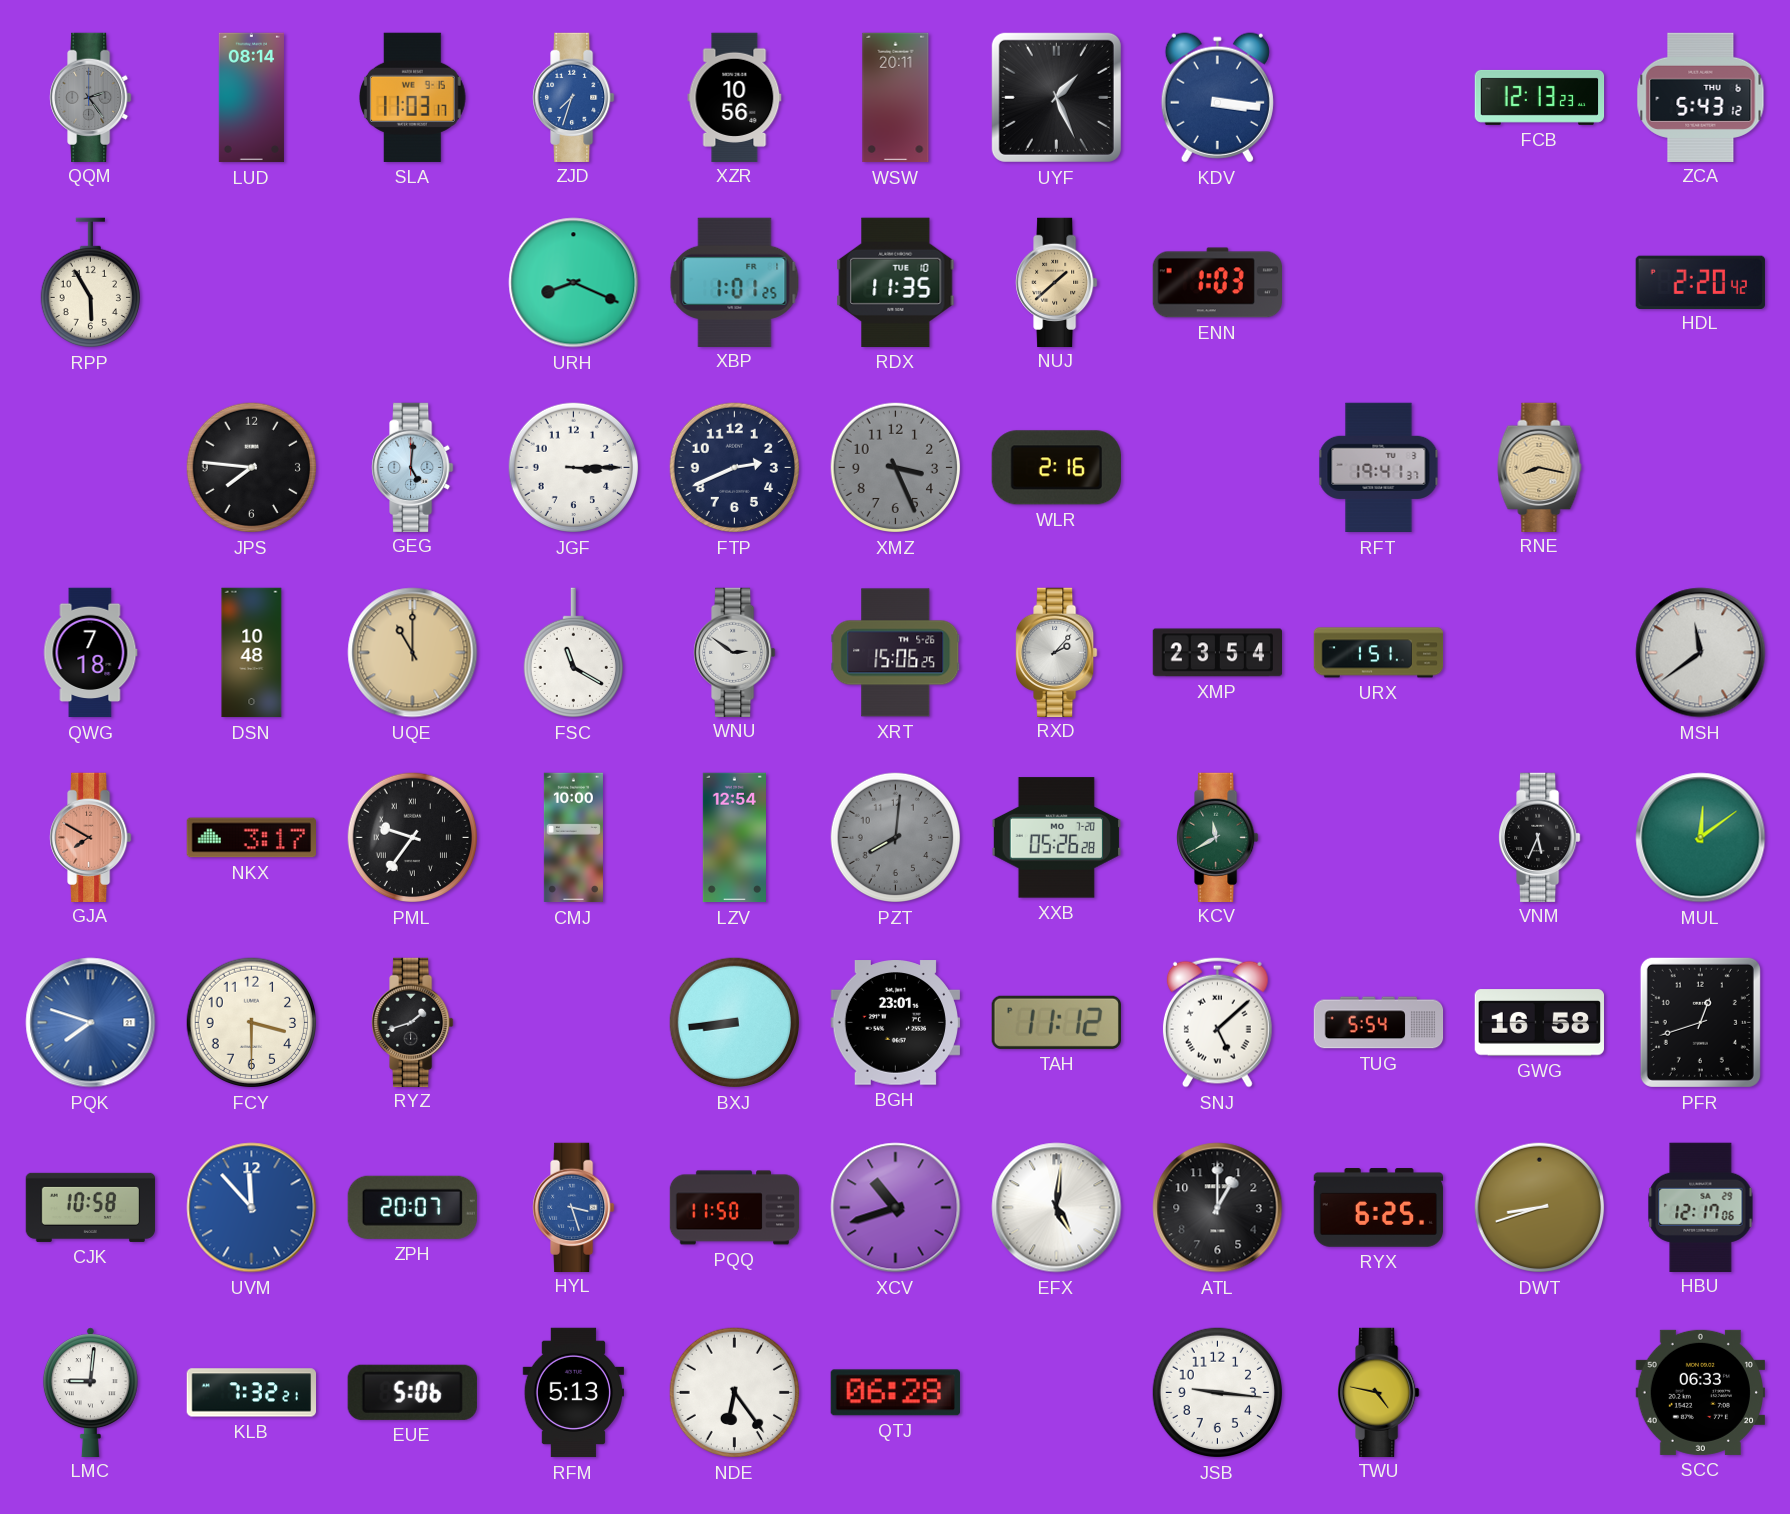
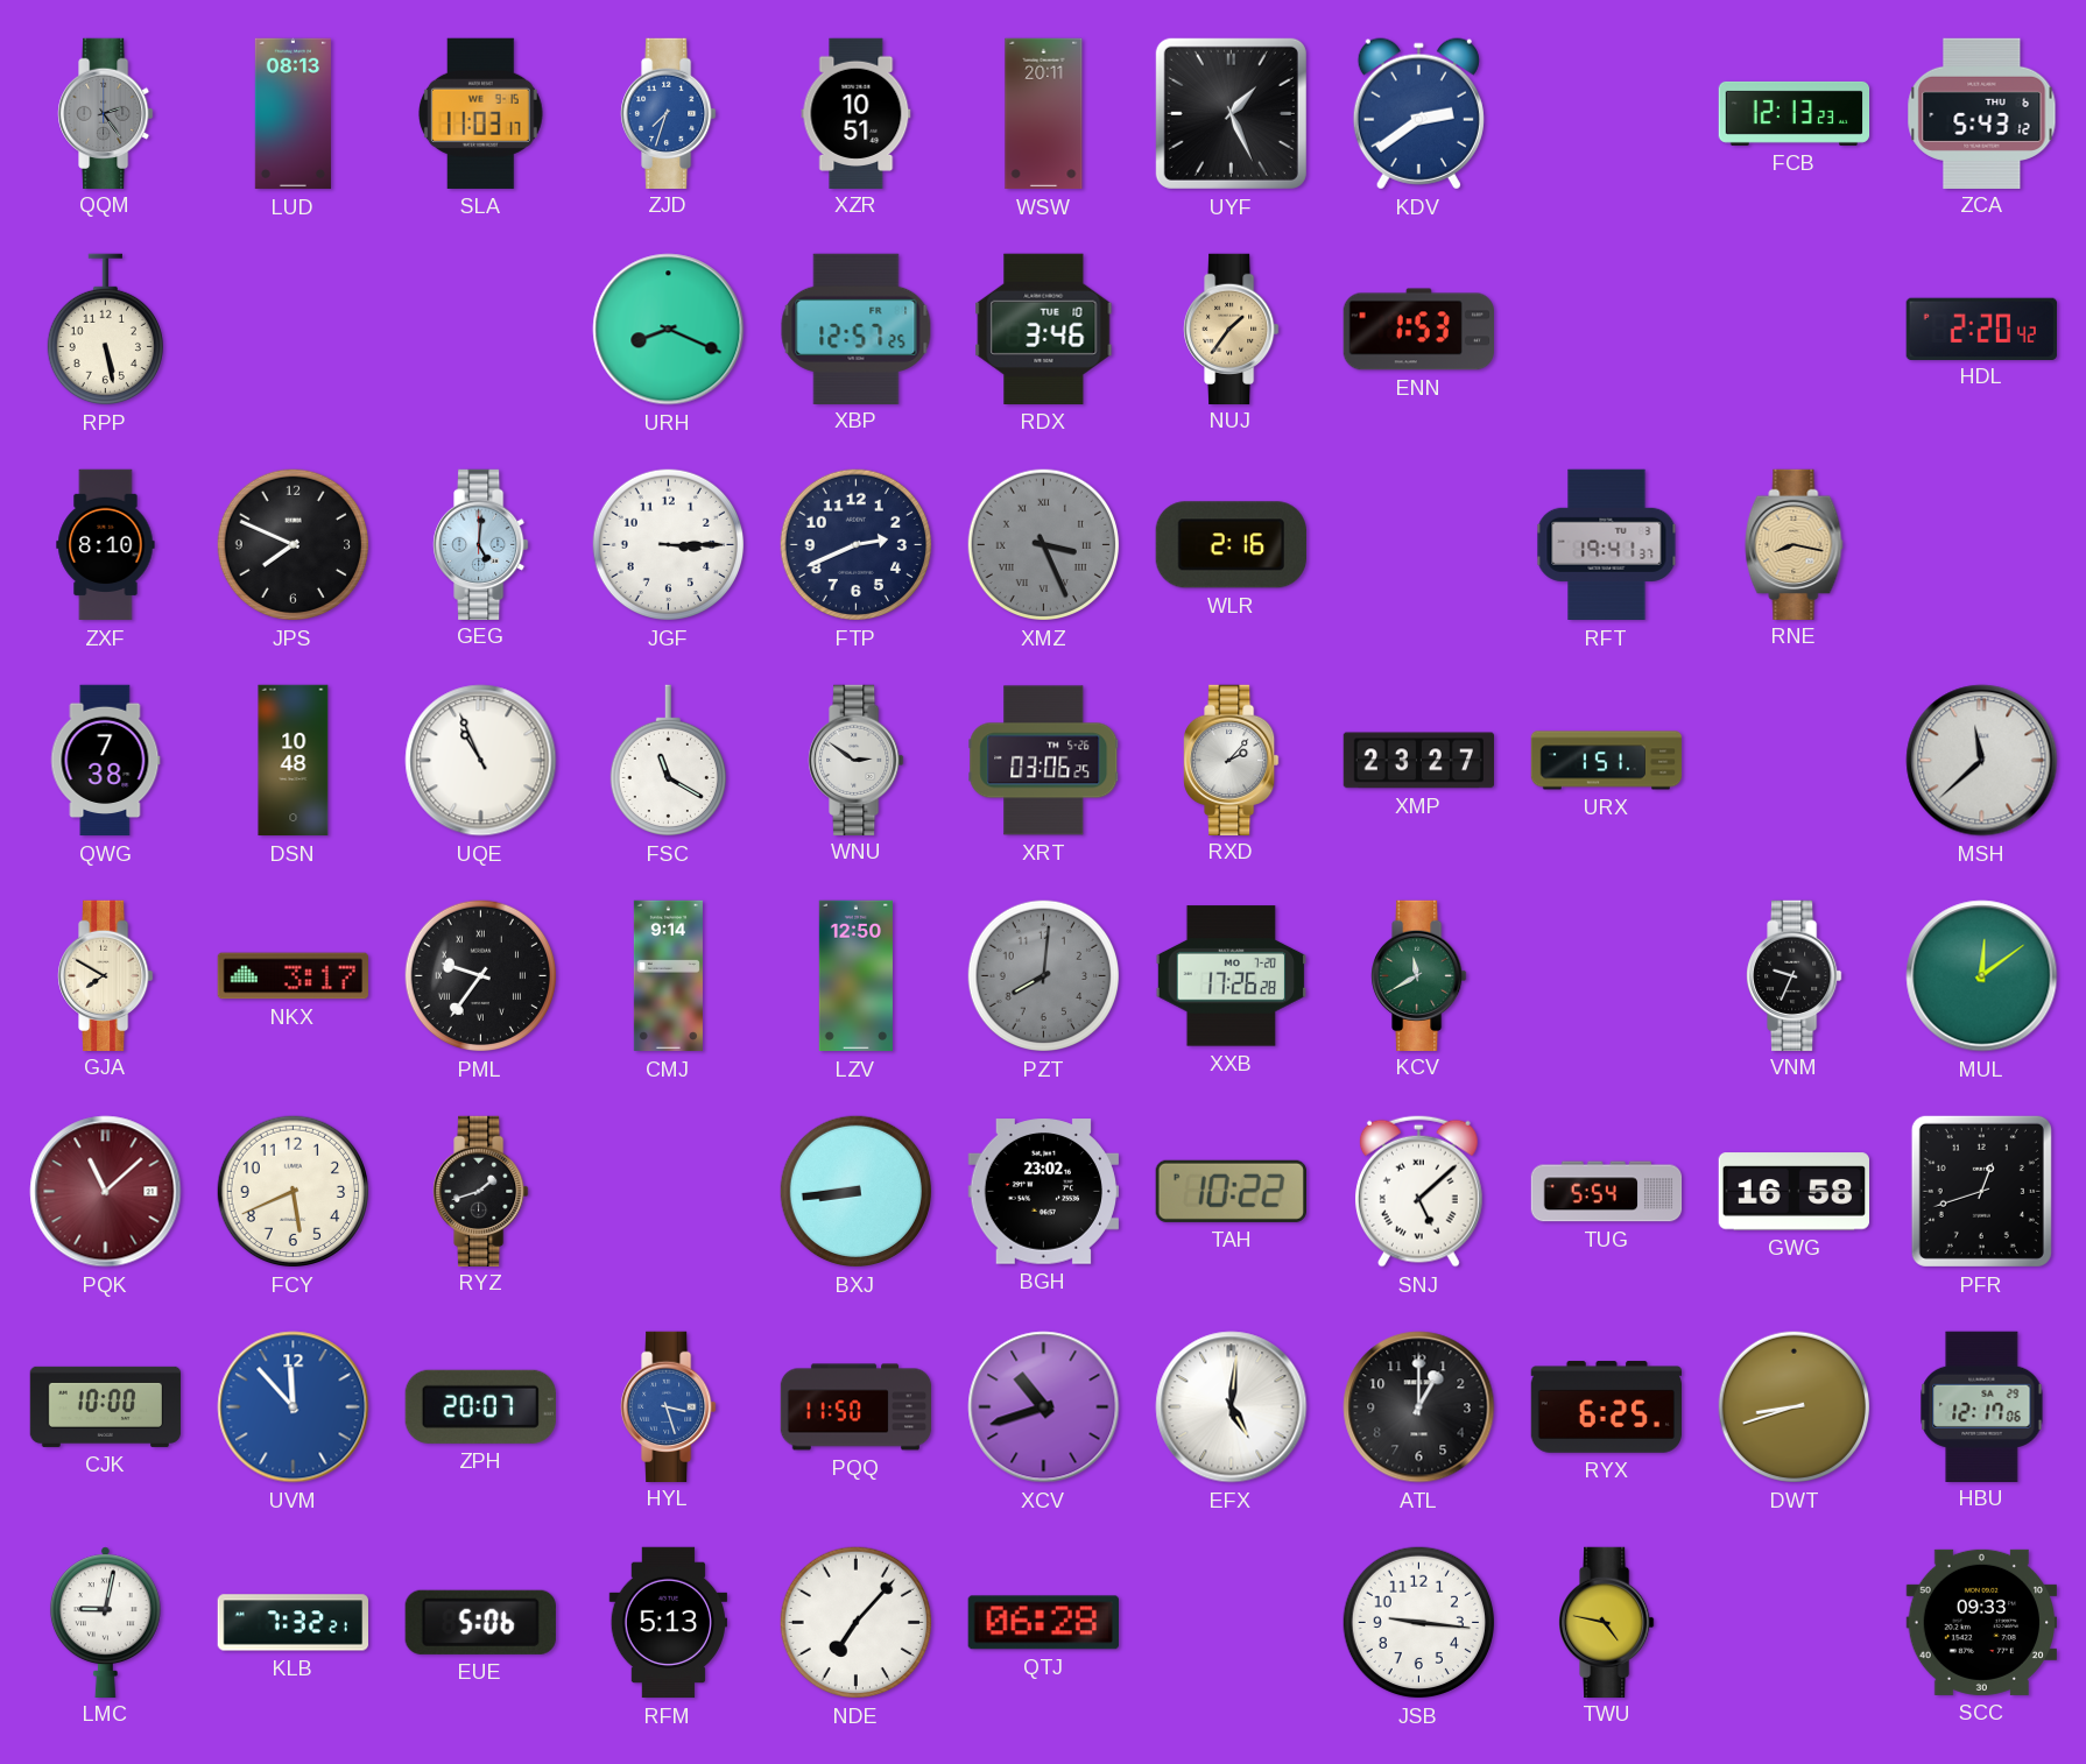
LUD: 08:14 -> 08:13 (293, 114)
XZR: 10:56 -> 10:51 (857, 113)
KDV: 3:16 -> 2:39 (1418, 114)
RPP: 5:55 -> 5:28 (105, 330)
XBP: 1:01 -> 12:57 (857, 329)
RDX: 11:35 -> 3:46 (1044, 329)
NUJ: 1:38 -> 1:36 (1232, 329)
ENN: 1:03 -> 1:53 (1418, 330)
ZXF: none -> 8:10 (106, 545)
JPS: 7:46 -> 7:49 (294, 545)
XMZ numerals: Arabic -> Roman (1044, 545)
QWG: 7:18 -> 7:38 (106, 761)
UQE: 11:00 -> 10:56 (481, 761)
UQE dial: champagne -> white (481, 761)
XRT: 15:06 -> 03:06 (1044, 761)
XMP: 23:54 -> 23:27 (1418, 761)
MSH: 11:39 -> 11:38 (1982, 761)
GJA dial: salmon -> cream (106, 975)
CMJ: 10:00 -> 9:14 (668, 976)
LZV: 12:54 -> 12:50 (855, 976)
XXB: 05:26 -> 17:26 (1231, 976)
VNM: 5:34 -> 9:34 (1795, 975)
PQK: 7:48 -> 11:08 (106, 1192)
PQK dial: blue -> burgundy (106, 1192)
FCY: 3:30 -> 5:41 (294, 1192)
BGH: 23:01 -> 23:02 (1043, 1192)
TAH: 11:12 -> 10:22 (1231, 1191)
CJK: 10:58 -> 10:00 (106, 1406)
LMC: 9:01 -> 9:02 (105, 1622)
NDE: 6:24 -> 7:07 (857, 1623)
SCC: 06:33 -> 09:33 (1981, 1622)
